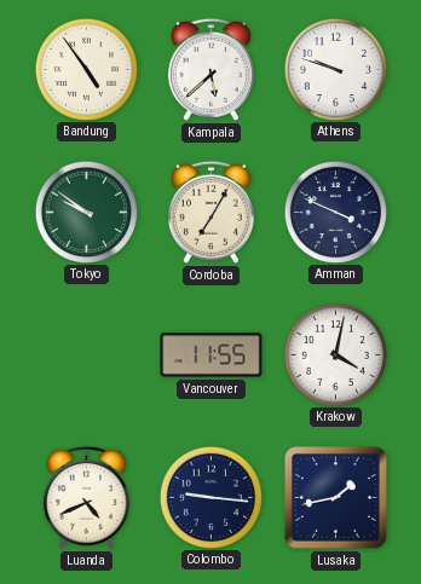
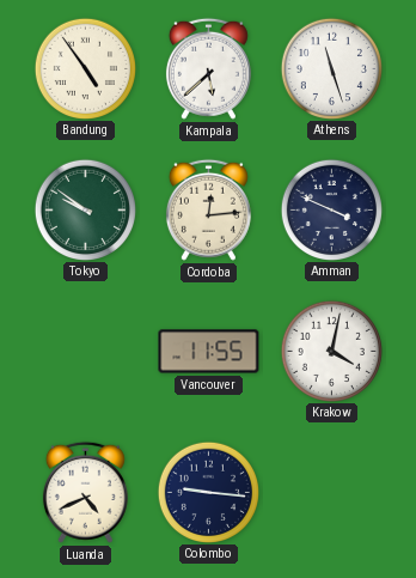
Athens: 9:48 -> 11:27 (331, 68)
Cordoba: 7:05 -> 12:14 (208, 209)
Lusaka: 1:43 -> none (335, 497)
